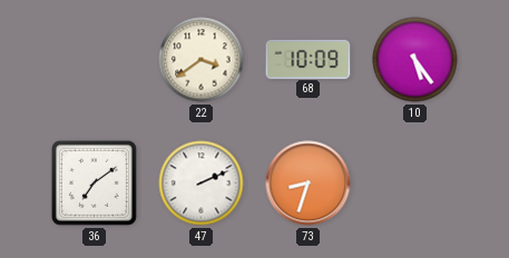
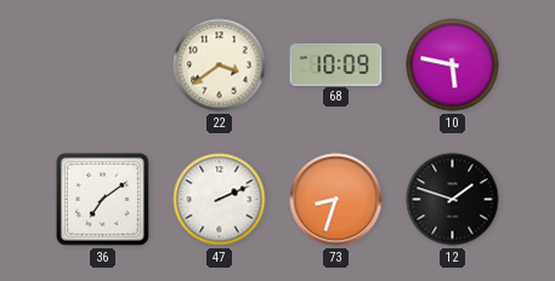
10: 5:24 -> 5:47 (453, 65)
12: none -> 1:48 (453, 200)
